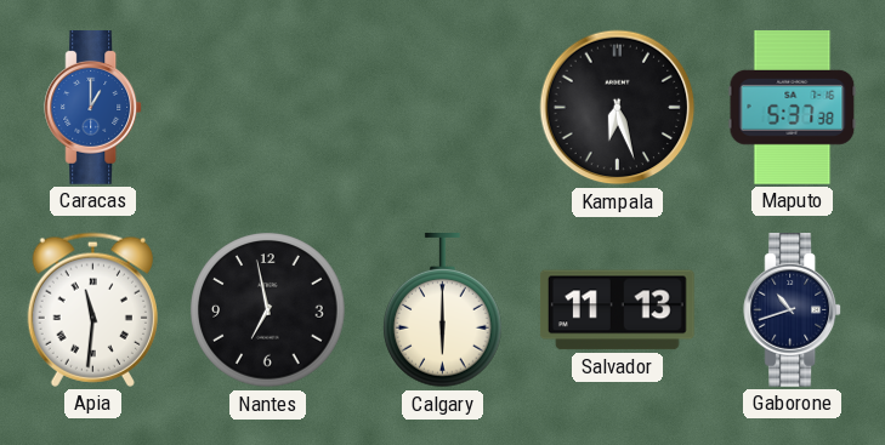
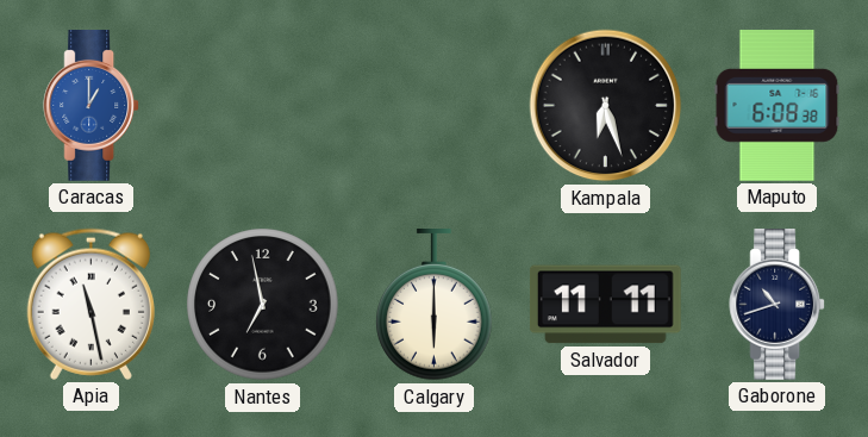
Maputo: 5:37 -> 6:08 (778, 106)
Apia: 11:31 -> 11:28 (90, 304)
Salvador: 11:13 -> 11:11 (605, 305)
